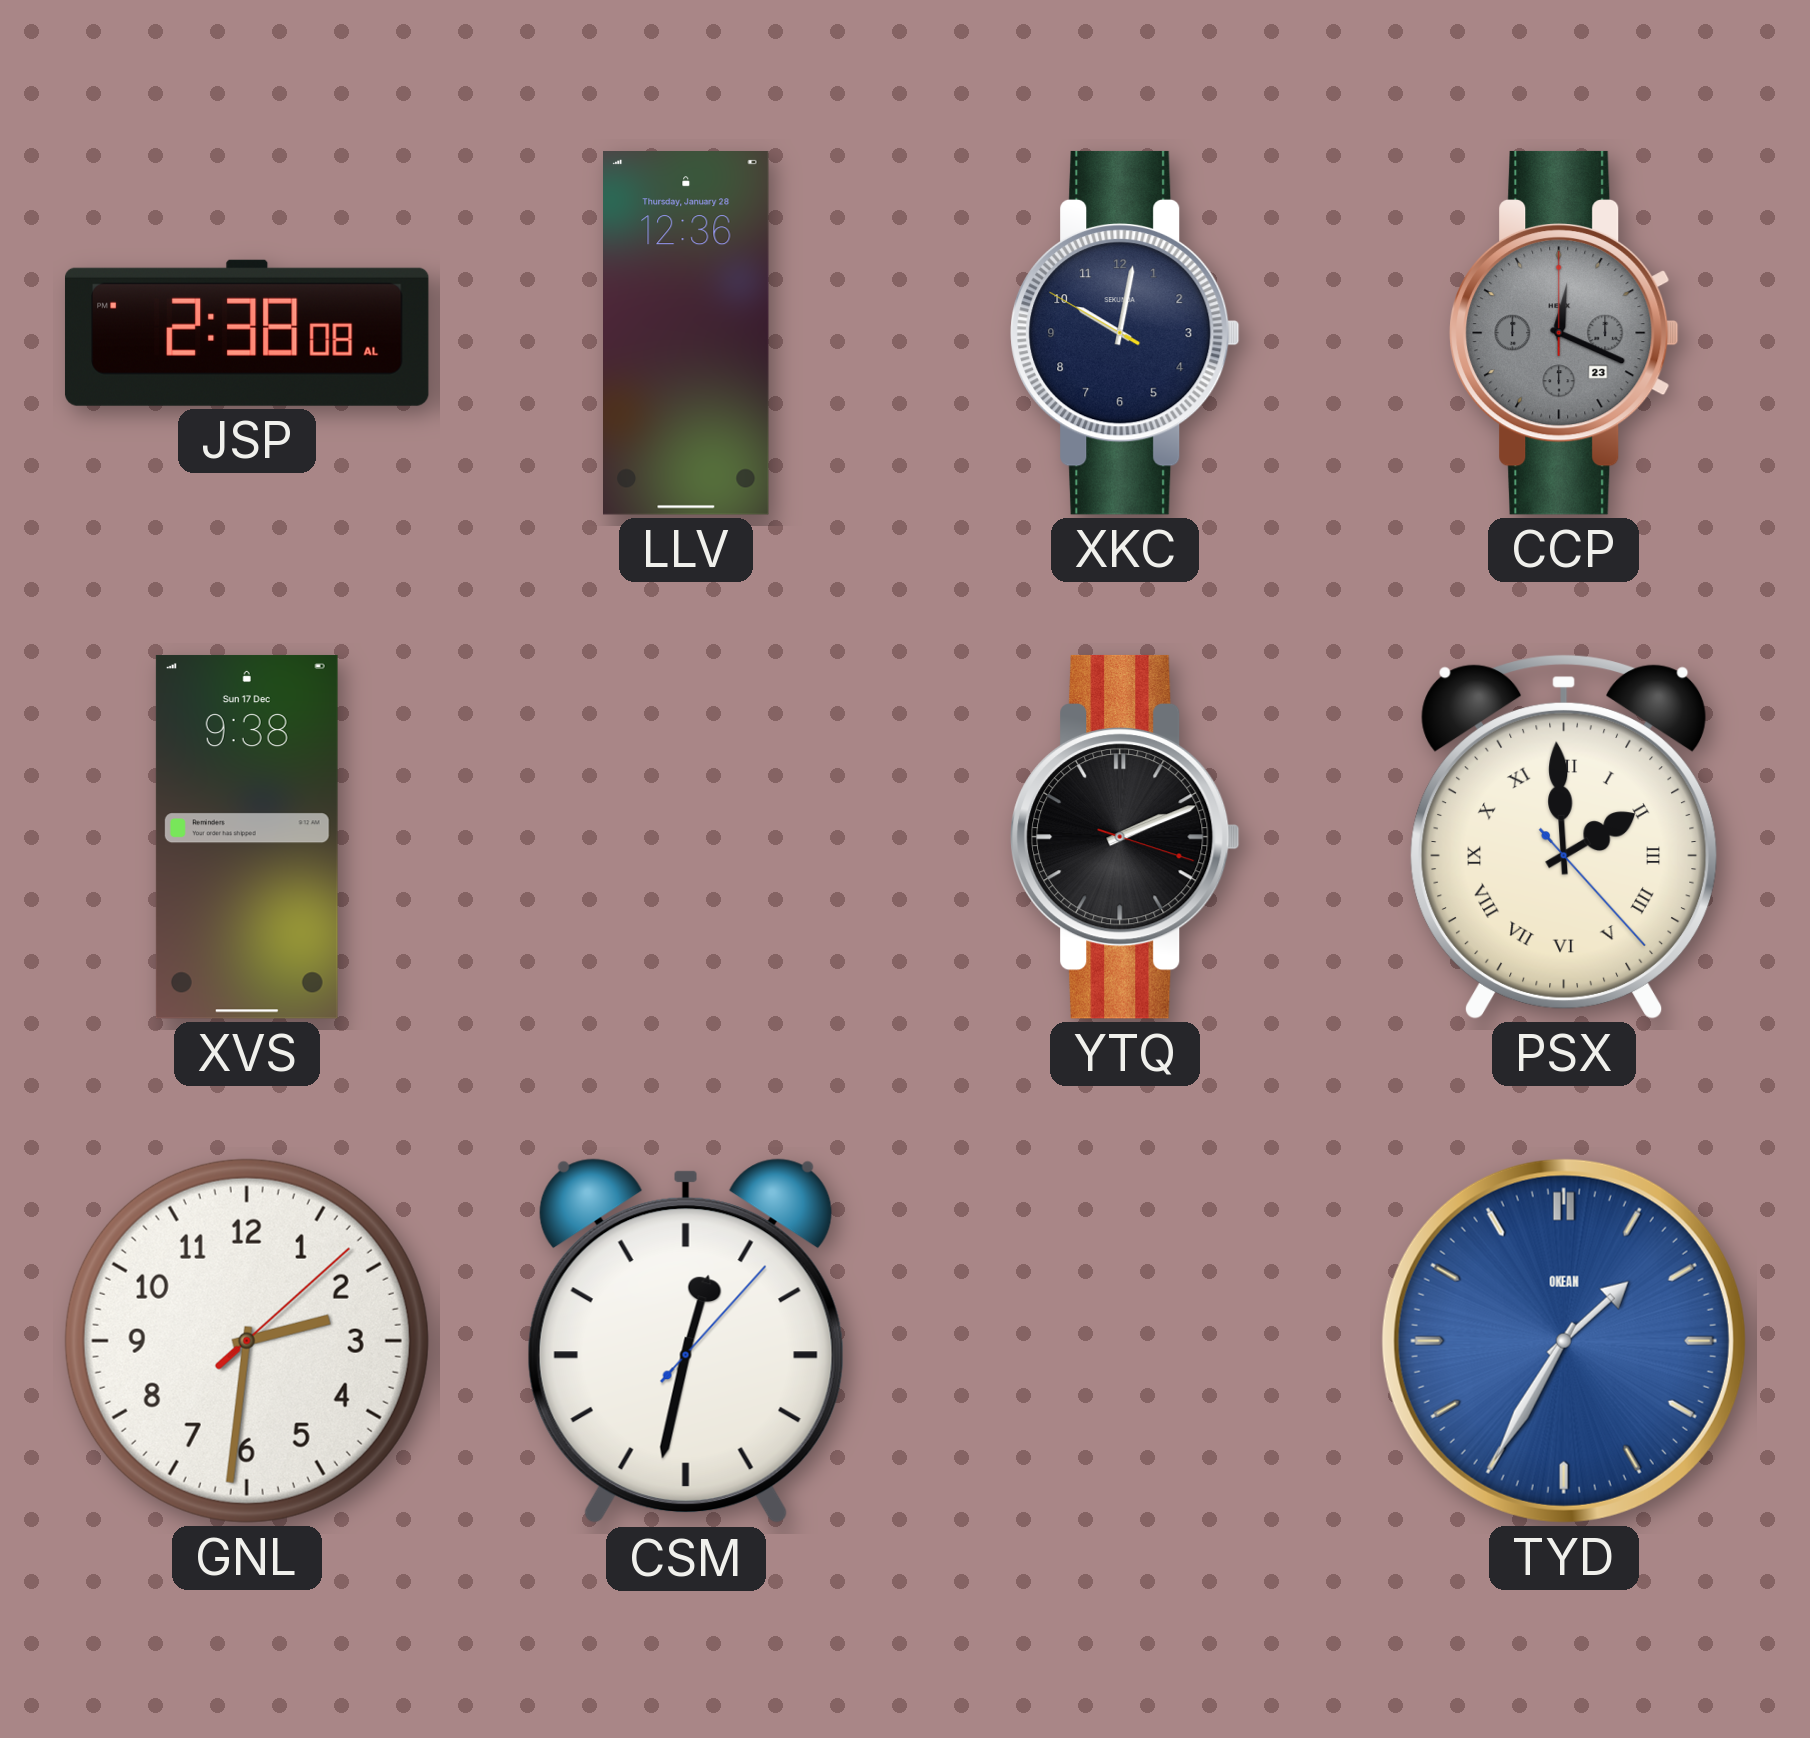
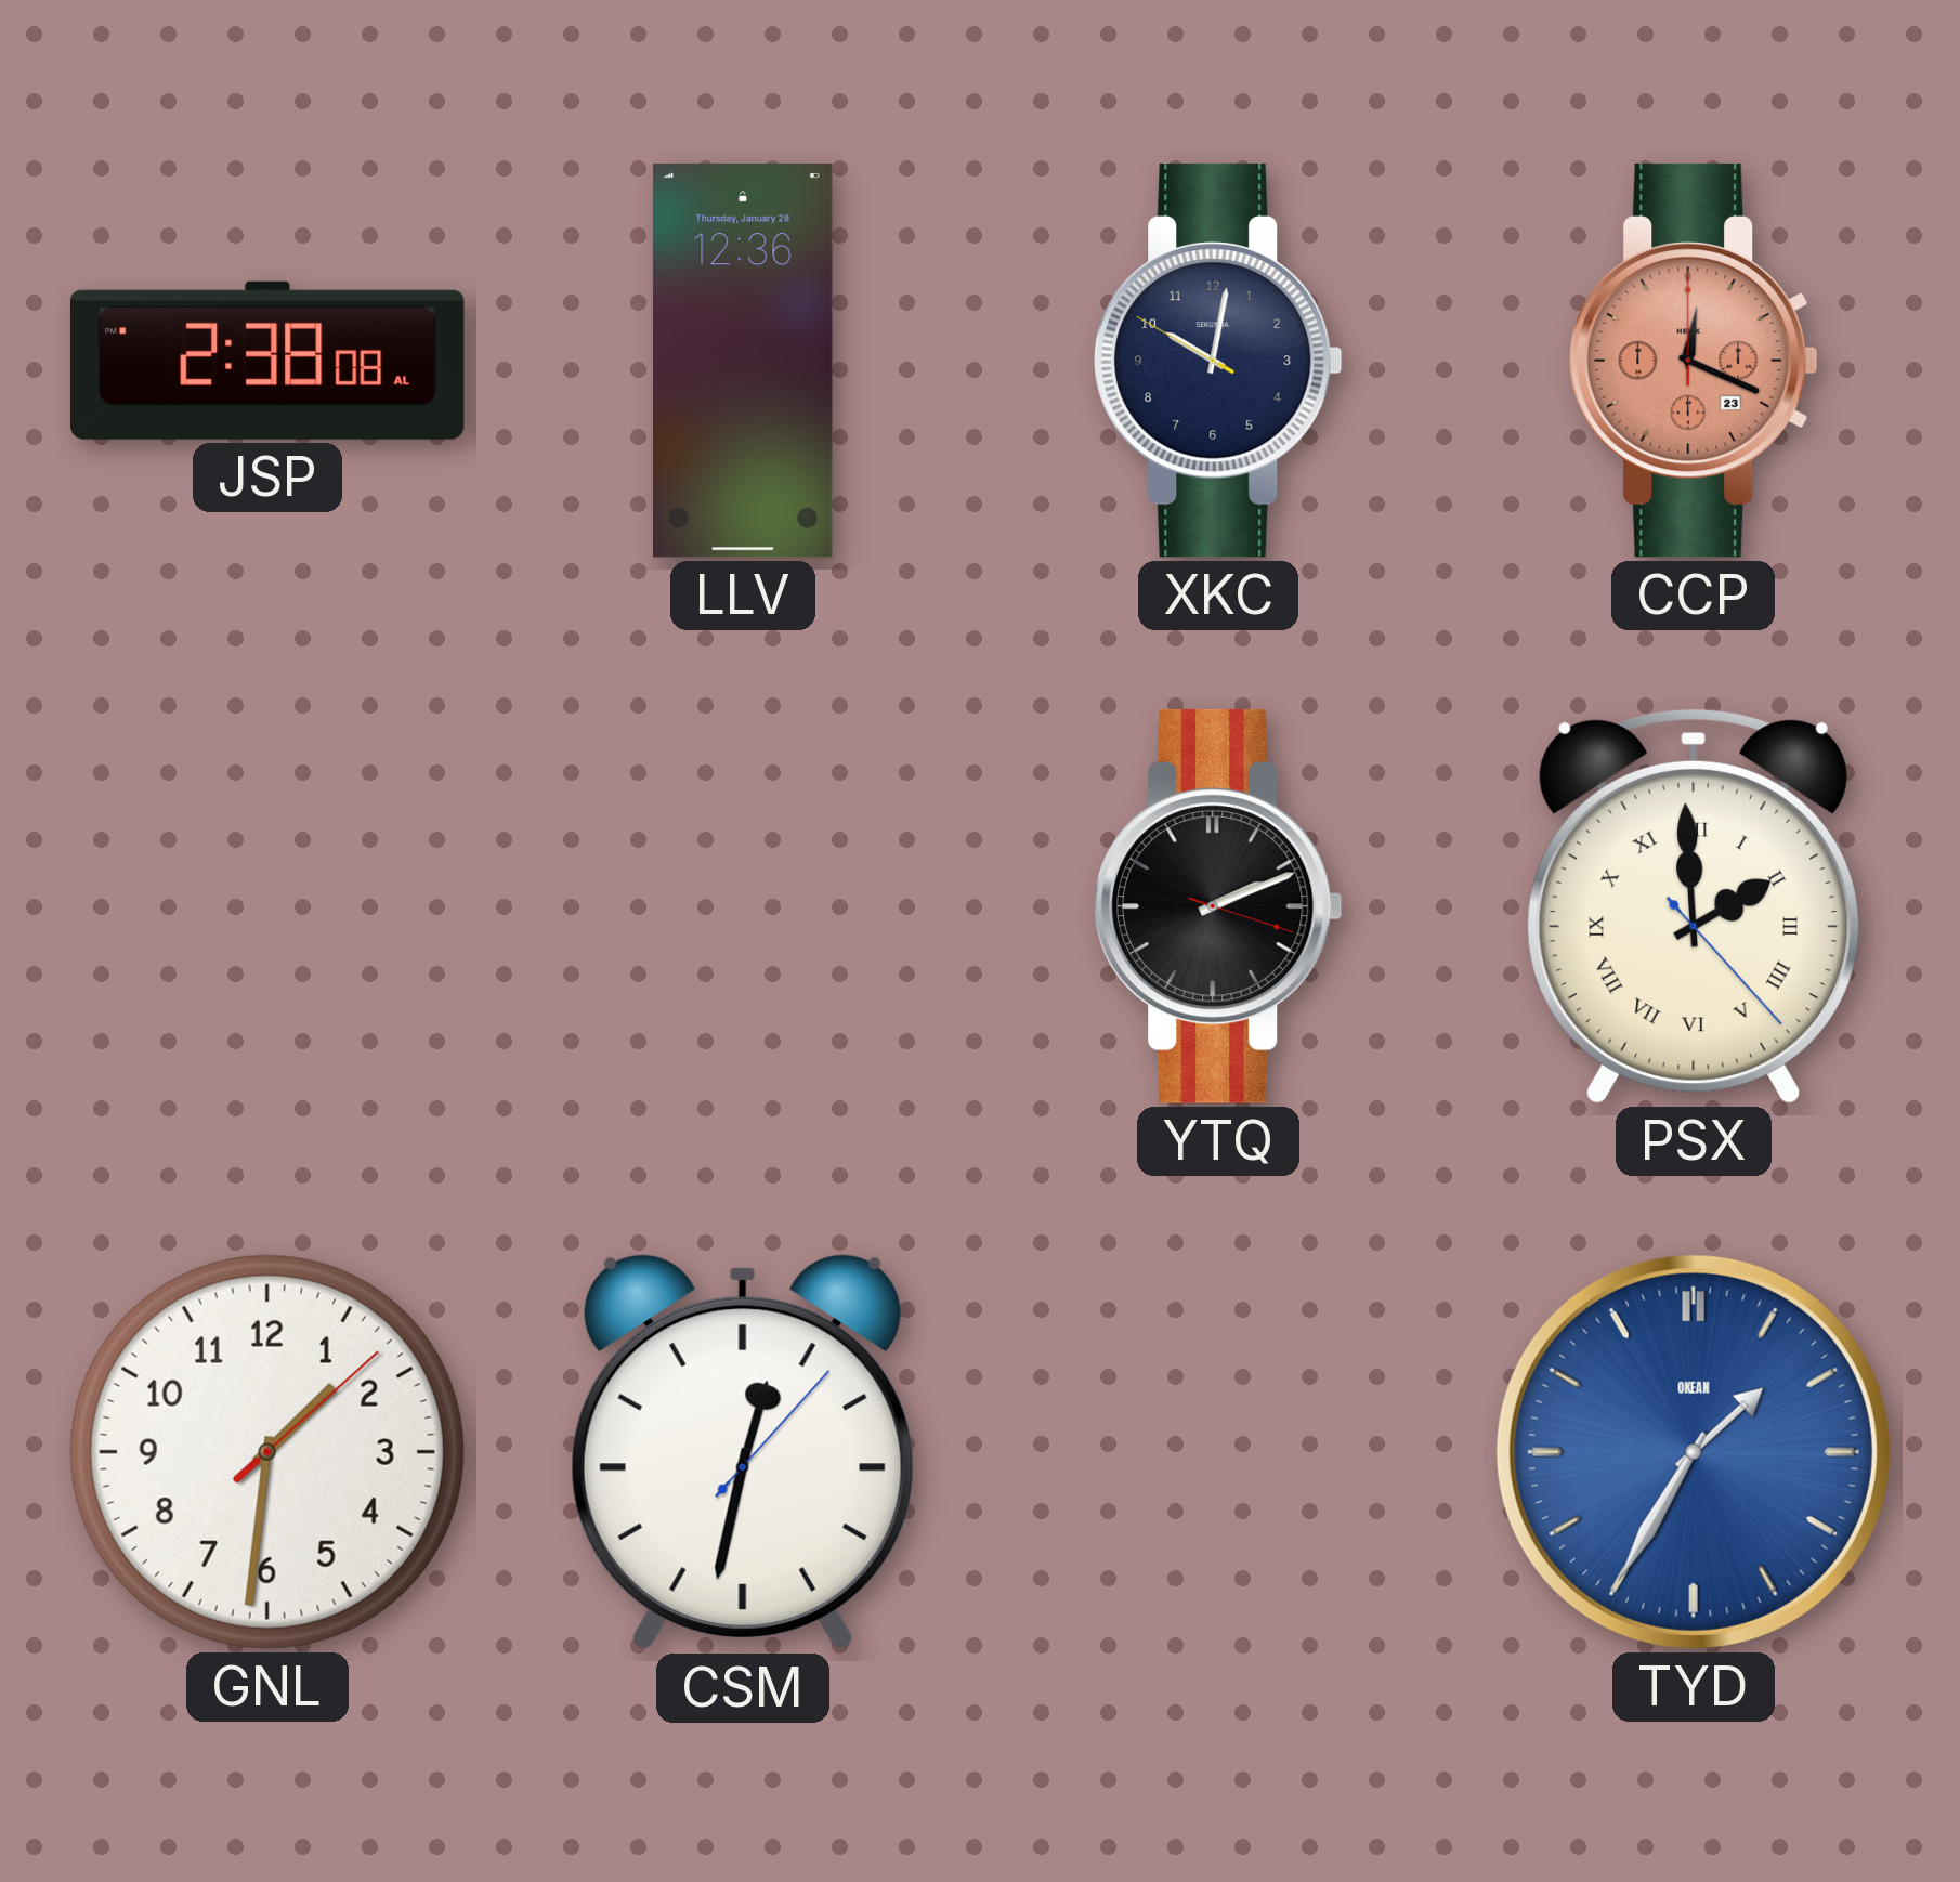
CCP dial: grey -> salmon (1694, 361)
XVS: 9:38 -> none (247, 837)
GNL: 2:31 -> 1:31 (267, 1452)
